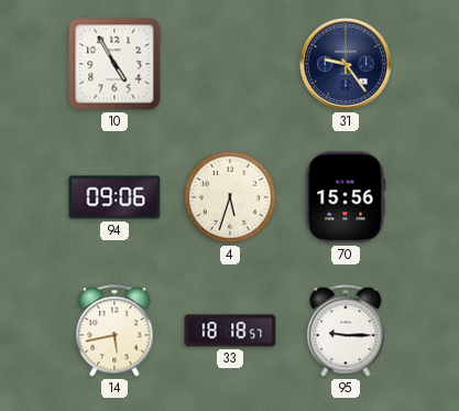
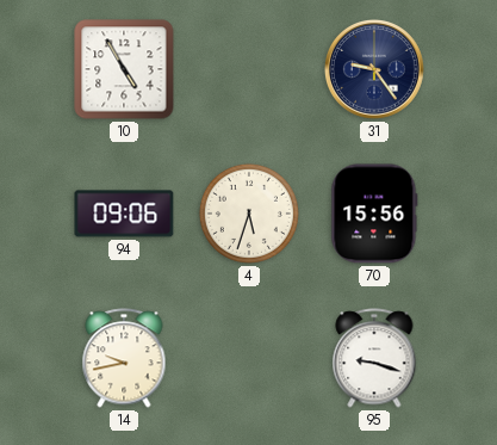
14: 5:43 -> 9:43 (124, 358)
33: 18:18 -> none (230, 331)
95: 9:15 -> 9:18 (374, 358)
